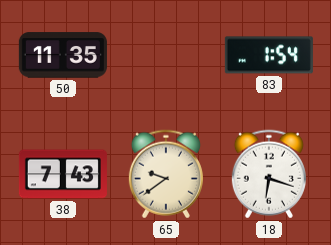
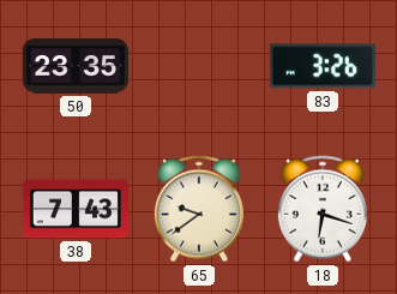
50: 11:35 -> 23:35 (76, 66)
83: 1:54 -> 3:26 (323, 66)
